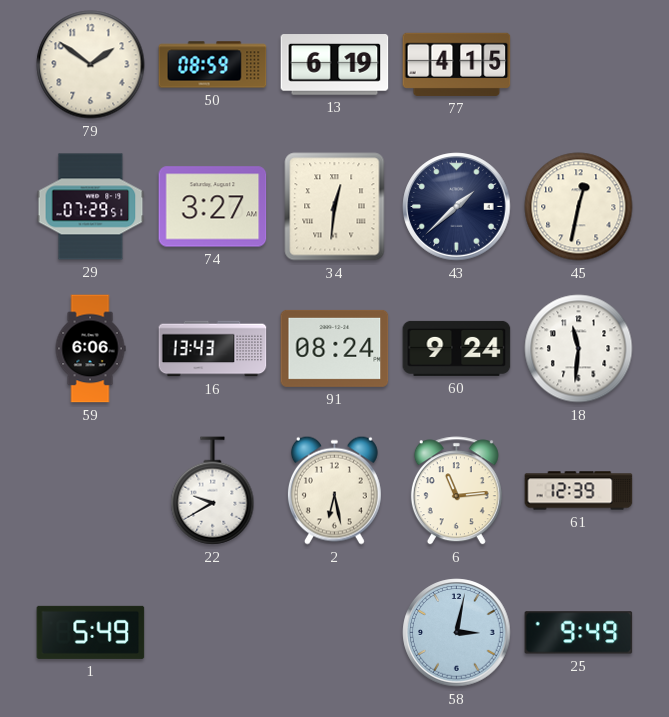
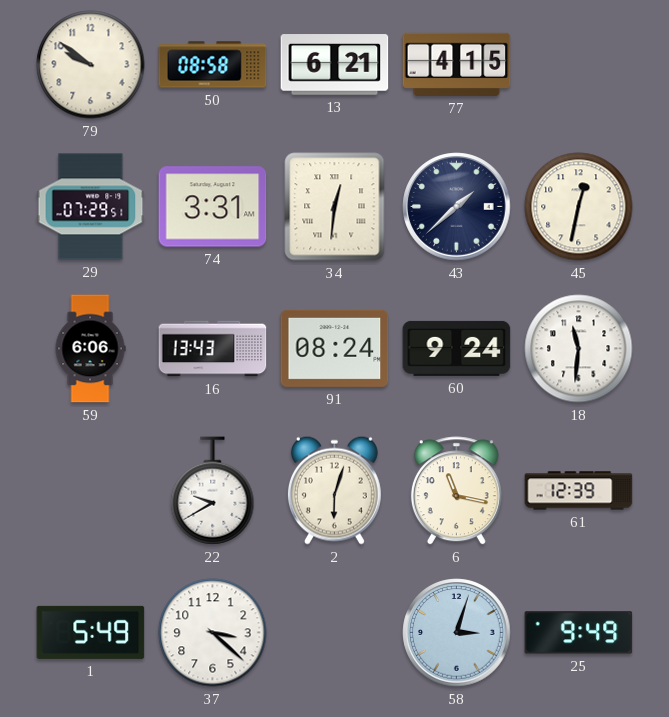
79: 1:51 -> 9:51 (91, 65)
50: 08:59 -> 08:58 (213, 65)
13: 6:19 -> 6:21 (335, 65)
74: 3:27 -> 3:31 (213, 207)
2: 6:28 -> 6:03 (334, 490)
6: 11:14 -> 11:17 (456, 491)
37: none -> 3:22 (213, 633)
58: 3:02 -> 3:03 (457, 633)
